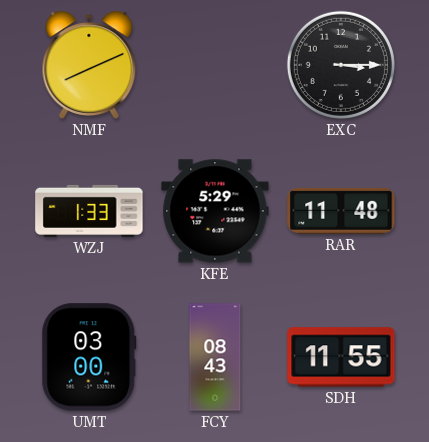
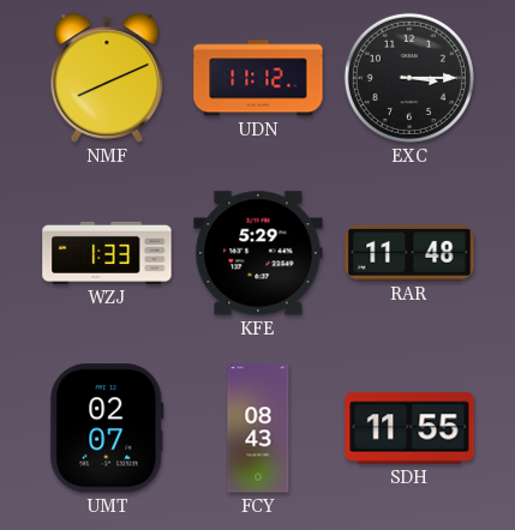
UDN: none -> 11:12 (258, 78)
UMT: 03:00 -> 02:07 (107, 428)
